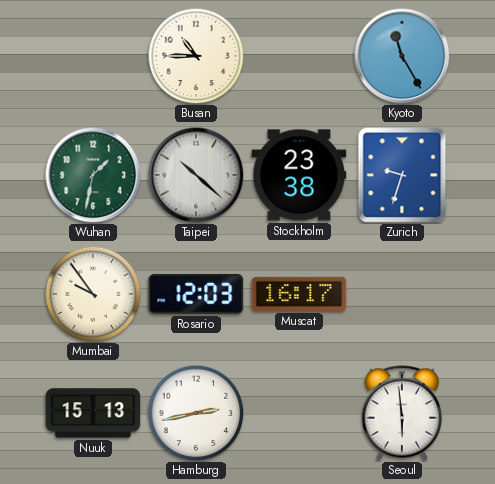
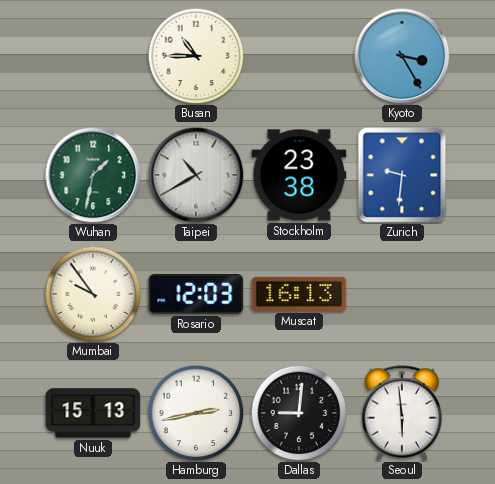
Kyoto: 11:25 -> 3:25 (402, 56)
Taipei: 10:22 -> 10:40 (196, 175)
Zurich: 9:33 -> 9:31 (402, 175)
Muscat: 16:17 -> 16:13 (299, 294)
Dallas: none -> 9:01 (299, 413)
